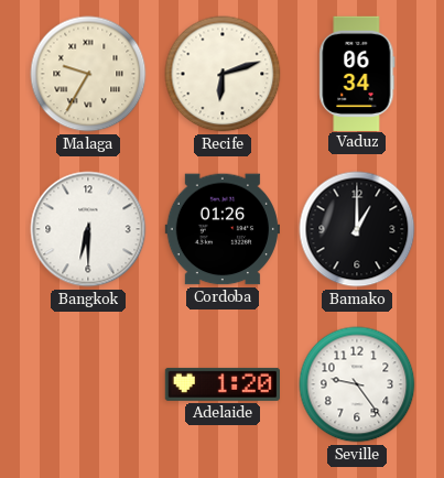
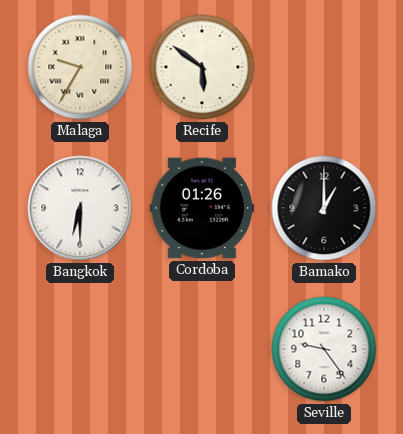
Recife: 6:12 -> 5:51 (202, 67)
Vaduz: 06:34 -> none (357, 73)
Adelaide: 1:20 -> none (221, 384)
